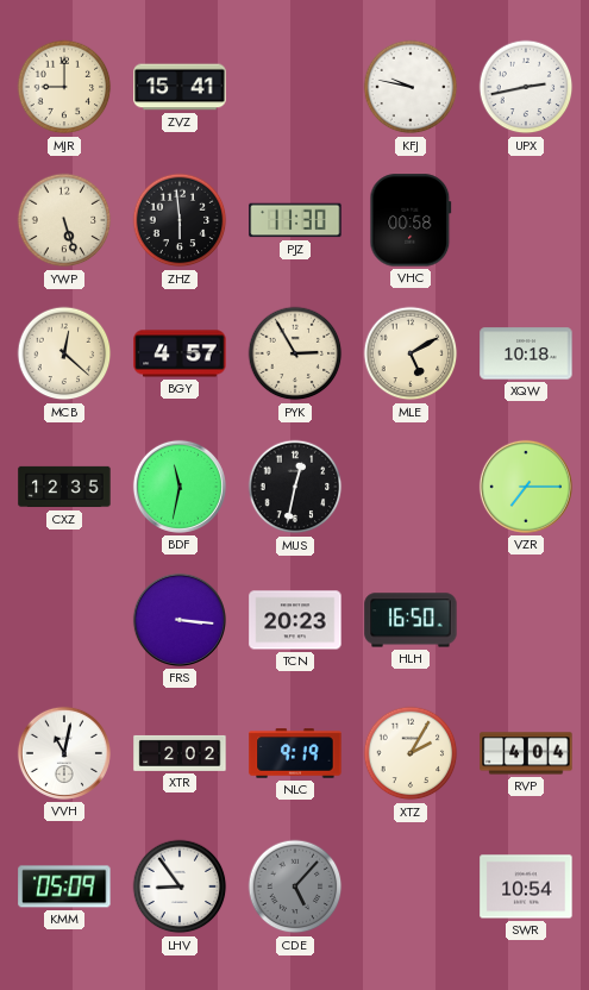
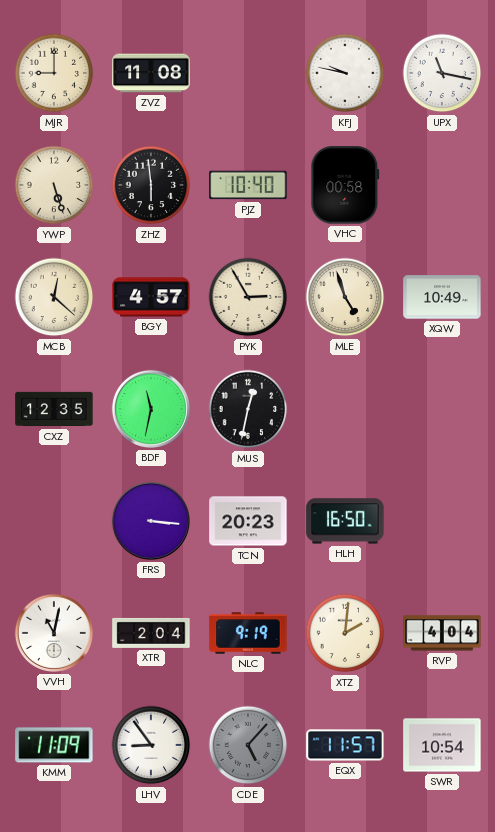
ZVZ: 15:41 -> 11:08 (151, 73)
UPX: 2:43 -> 11:17 (442, 73)
PJZ: 11:30 -> 10:40 (248, 185)
MLE: 5:10 -> 4:57 (345, 297)
XQW: 10:18 -> 10:49 (442, 297)
VZR: 7:15 -> none (526, 487)
XTR: 2:02 -> 2:04 (151, 633)
XTZ: 2:05 -> 2:01 (345, 633)
KMM: 05:09 -> 11:09 (54, 745)
EQX: none -> 11:57 (345, 745)
